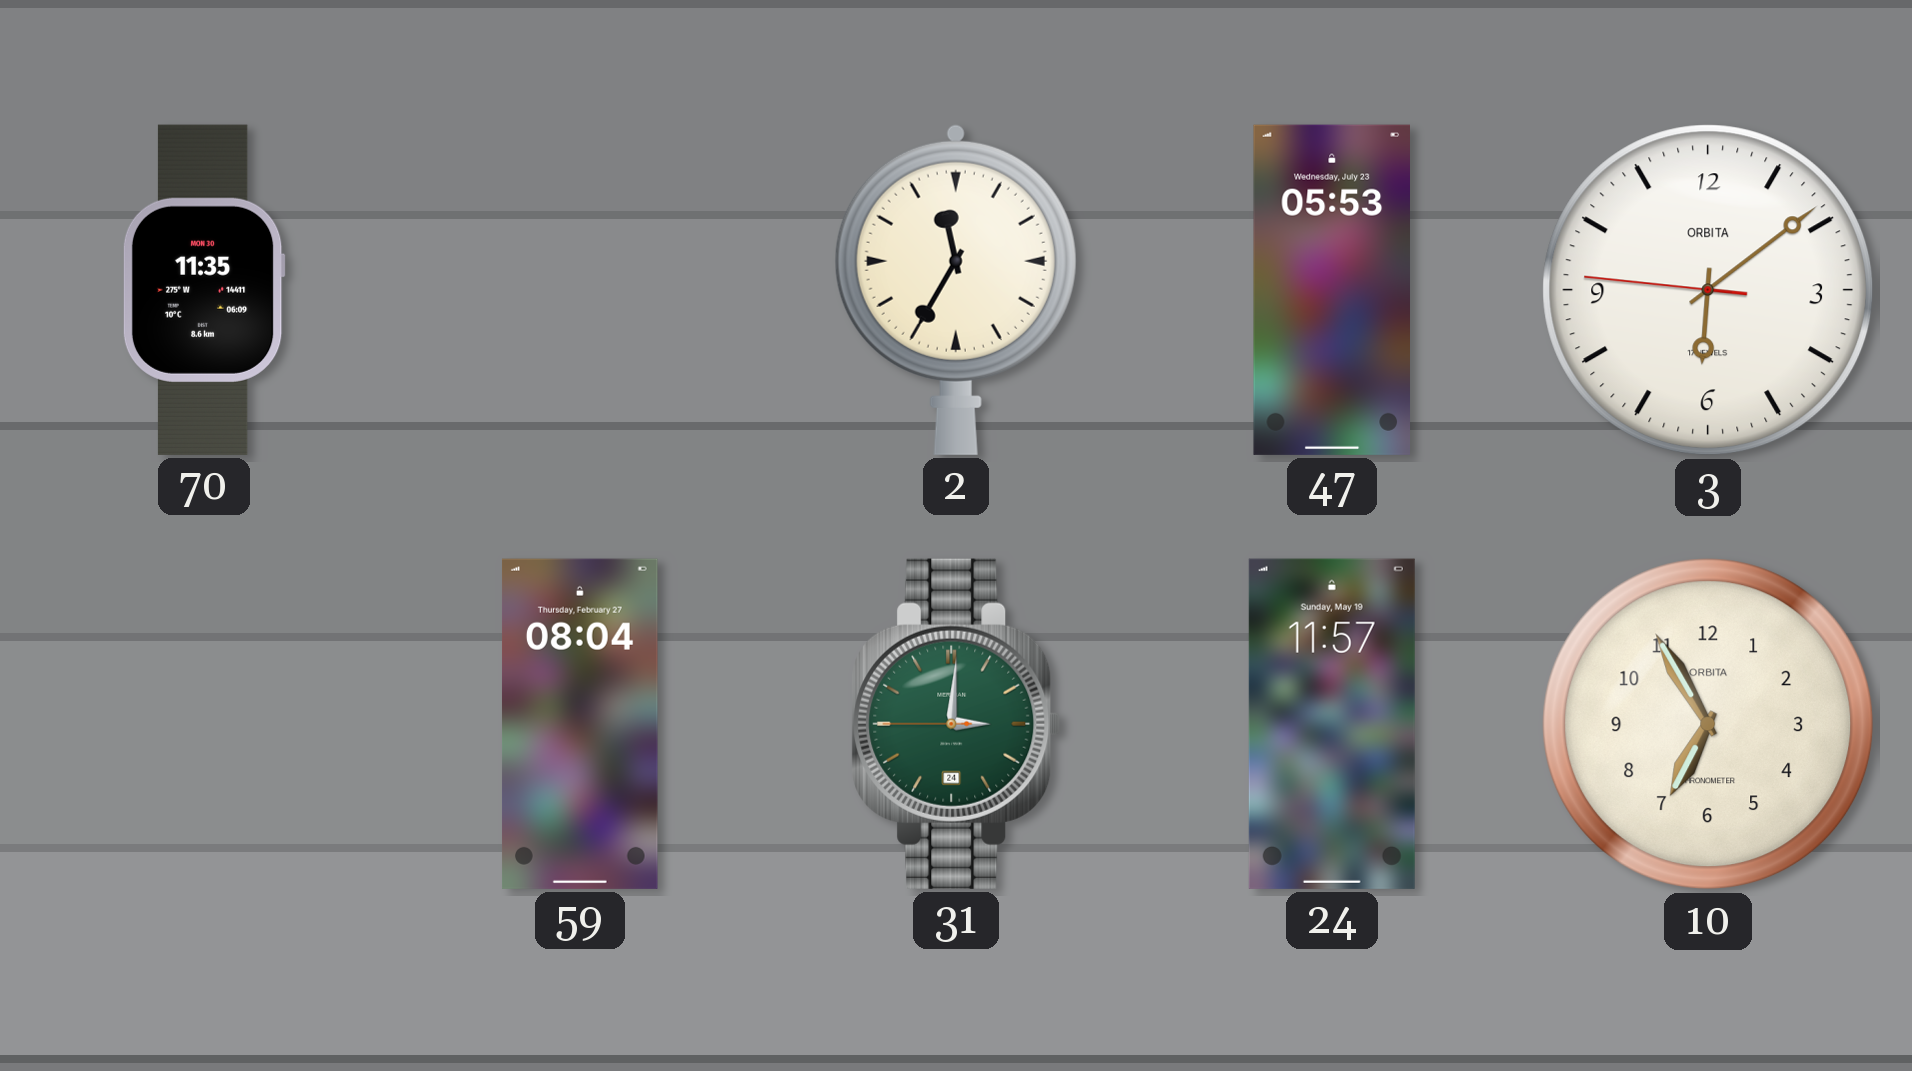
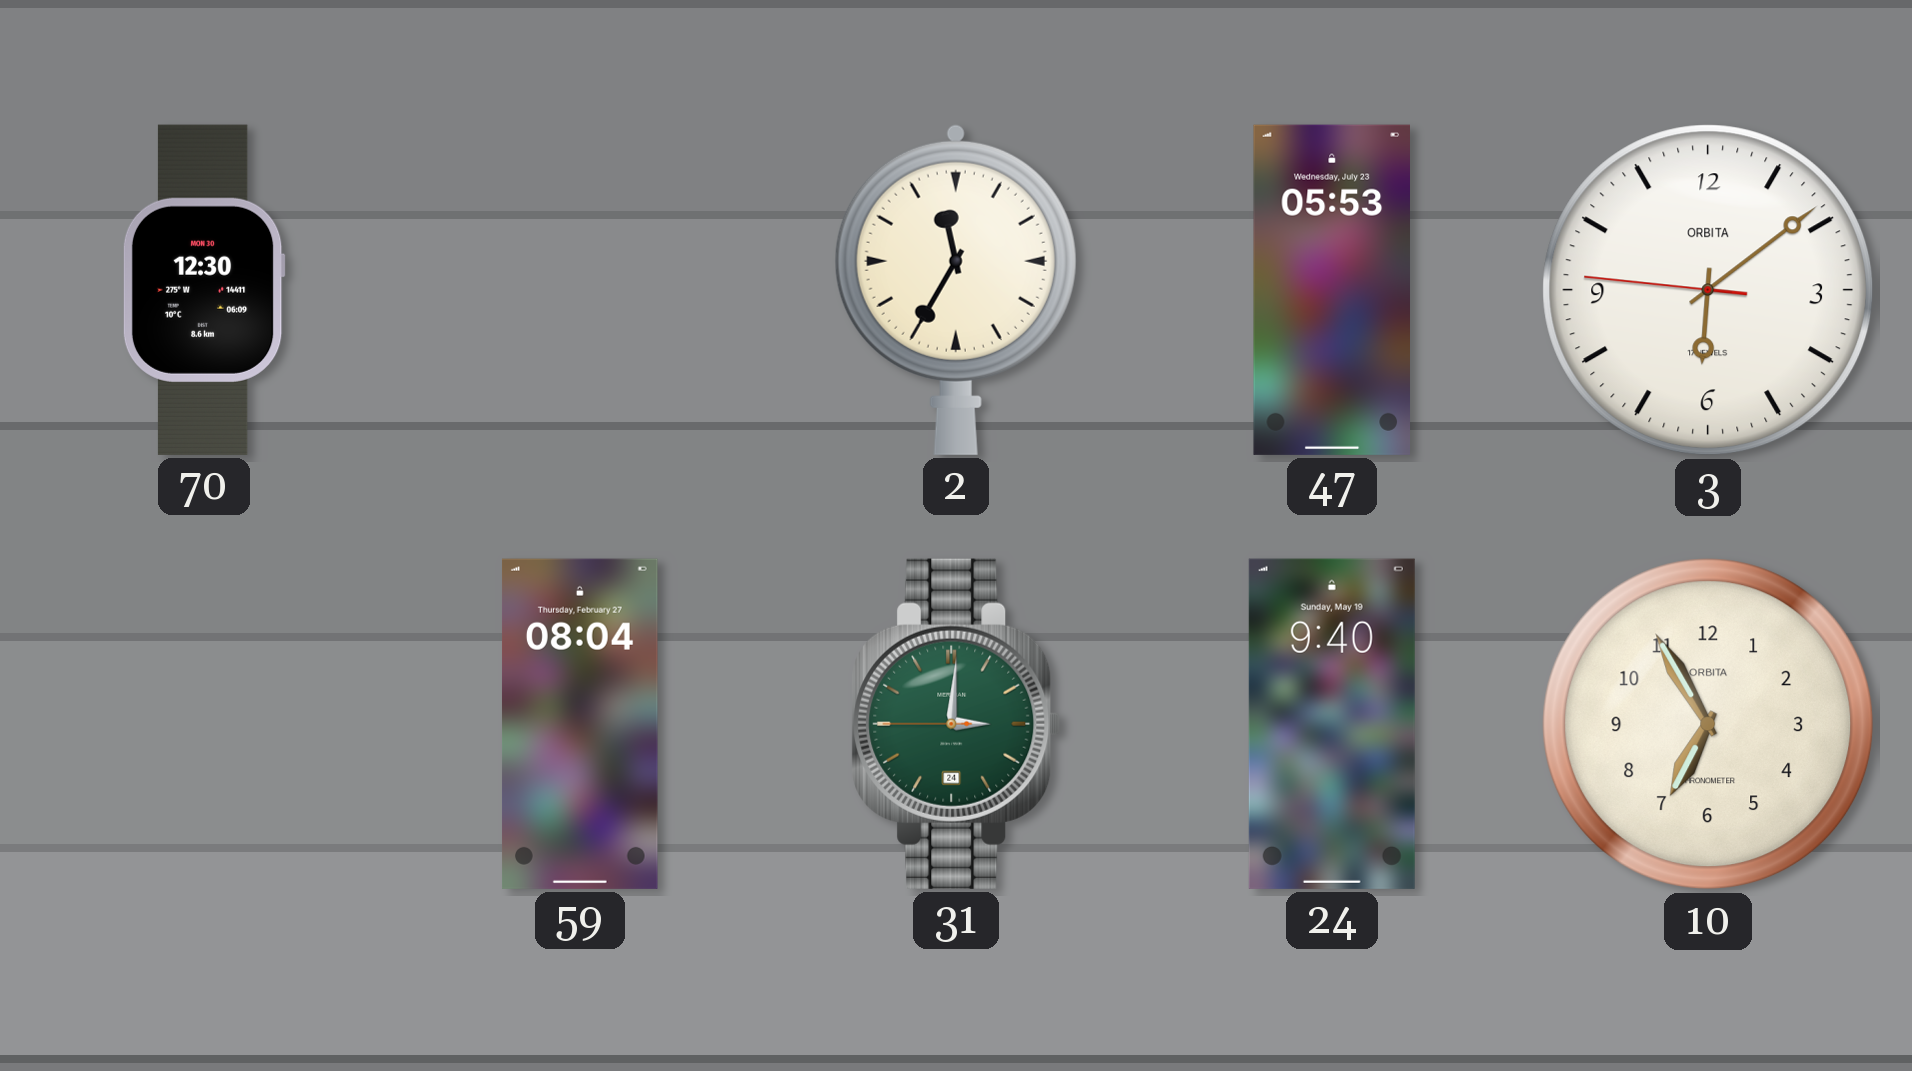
70: 11:35 -> 12:30 (204, 290)
24: 11:57 -> 9:40 (1332, 724)
